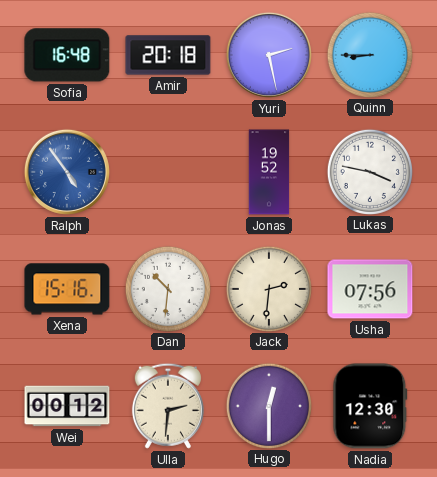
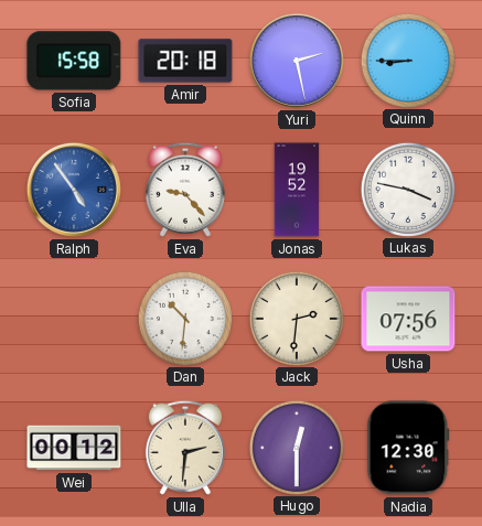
Sofia: 16:48 -> 15:58 (74, 61)
Eva: none -> 9:23 (185, 190)
Xena: 15:16 -> none (67, 289)
